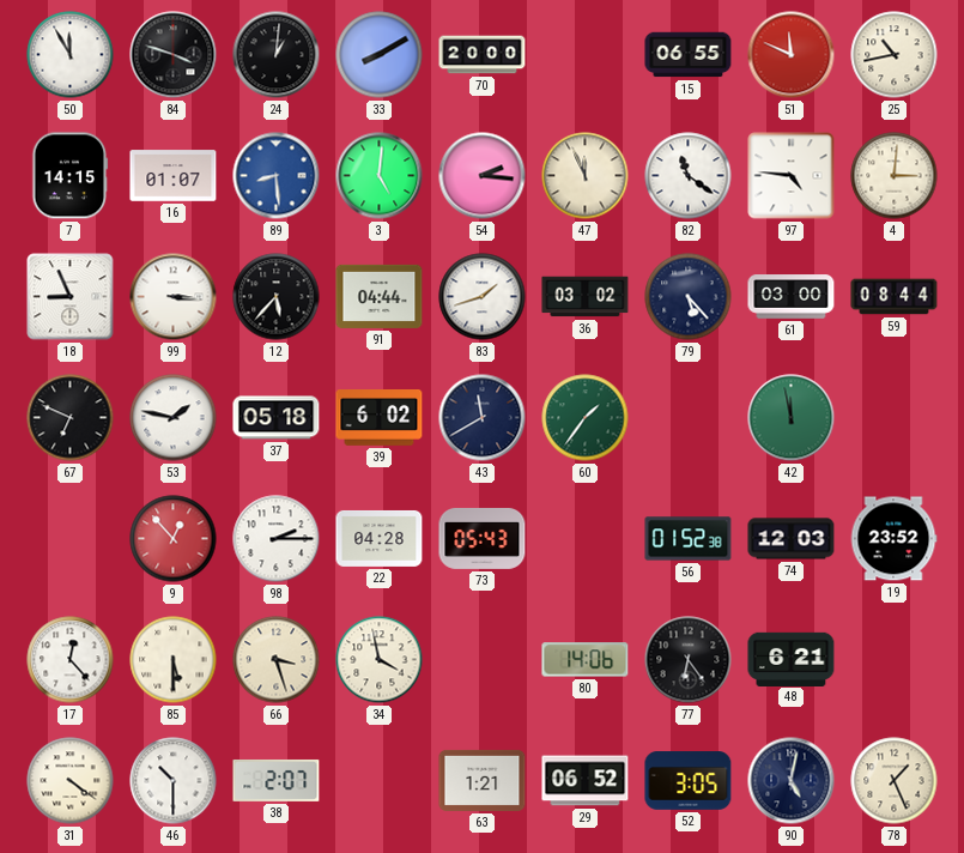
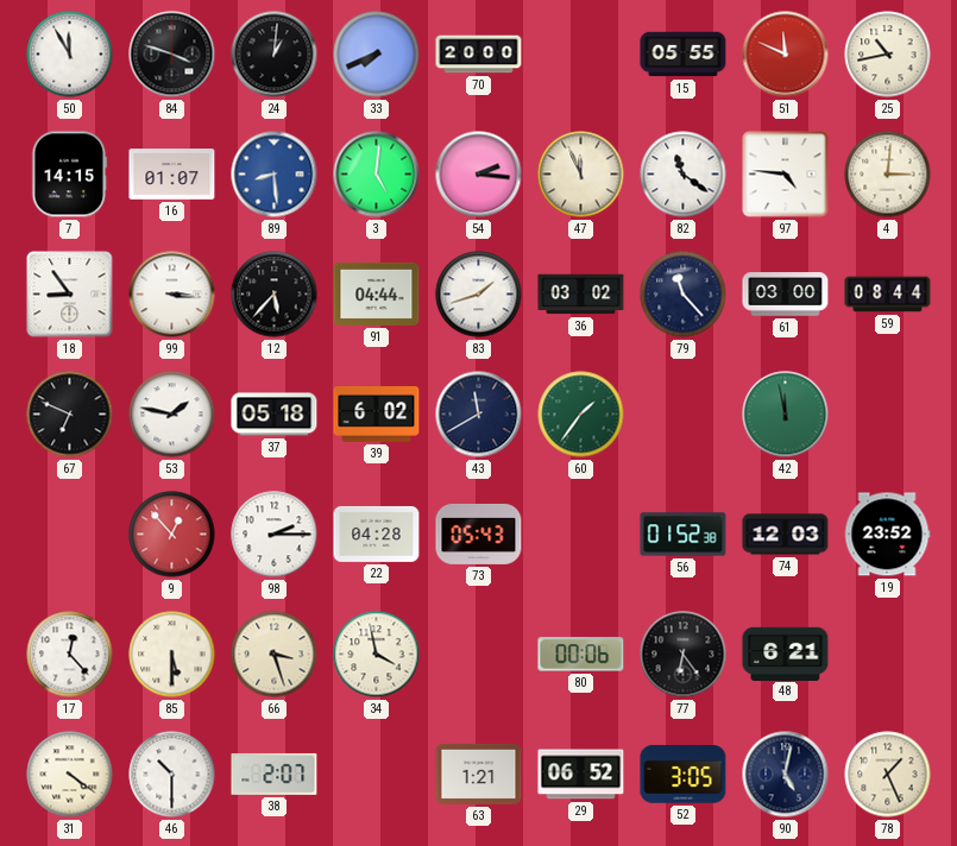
33: 8:10 -> 7:41 (377, 55)
15: 06:55 -> 05:55 (684, 55)
18: 8:56 -> 8:54 (70, 295)
79: 5:23 -> 11:23 (684, 295)
80: 14:06 -> 00:06 (581, 655)
